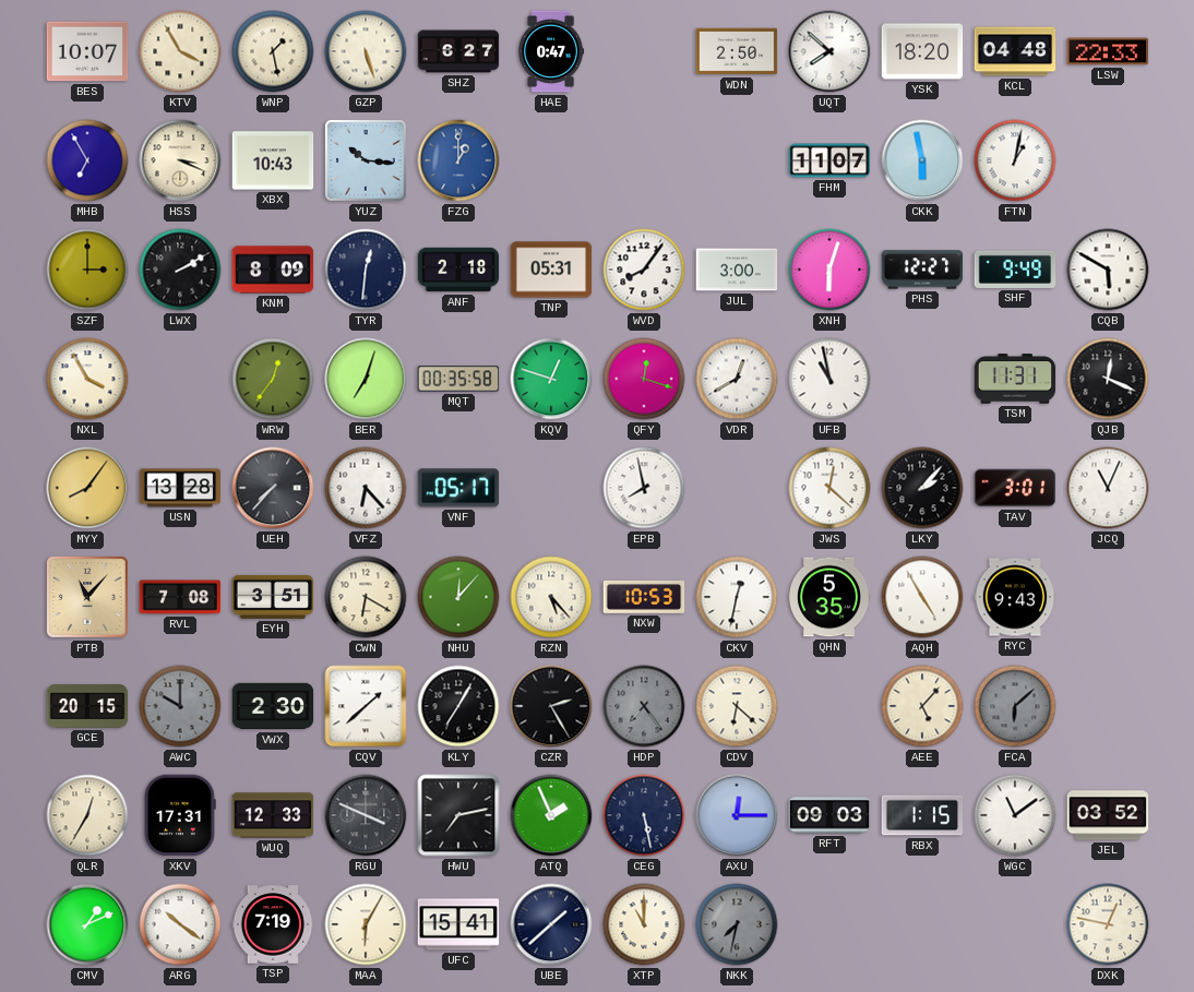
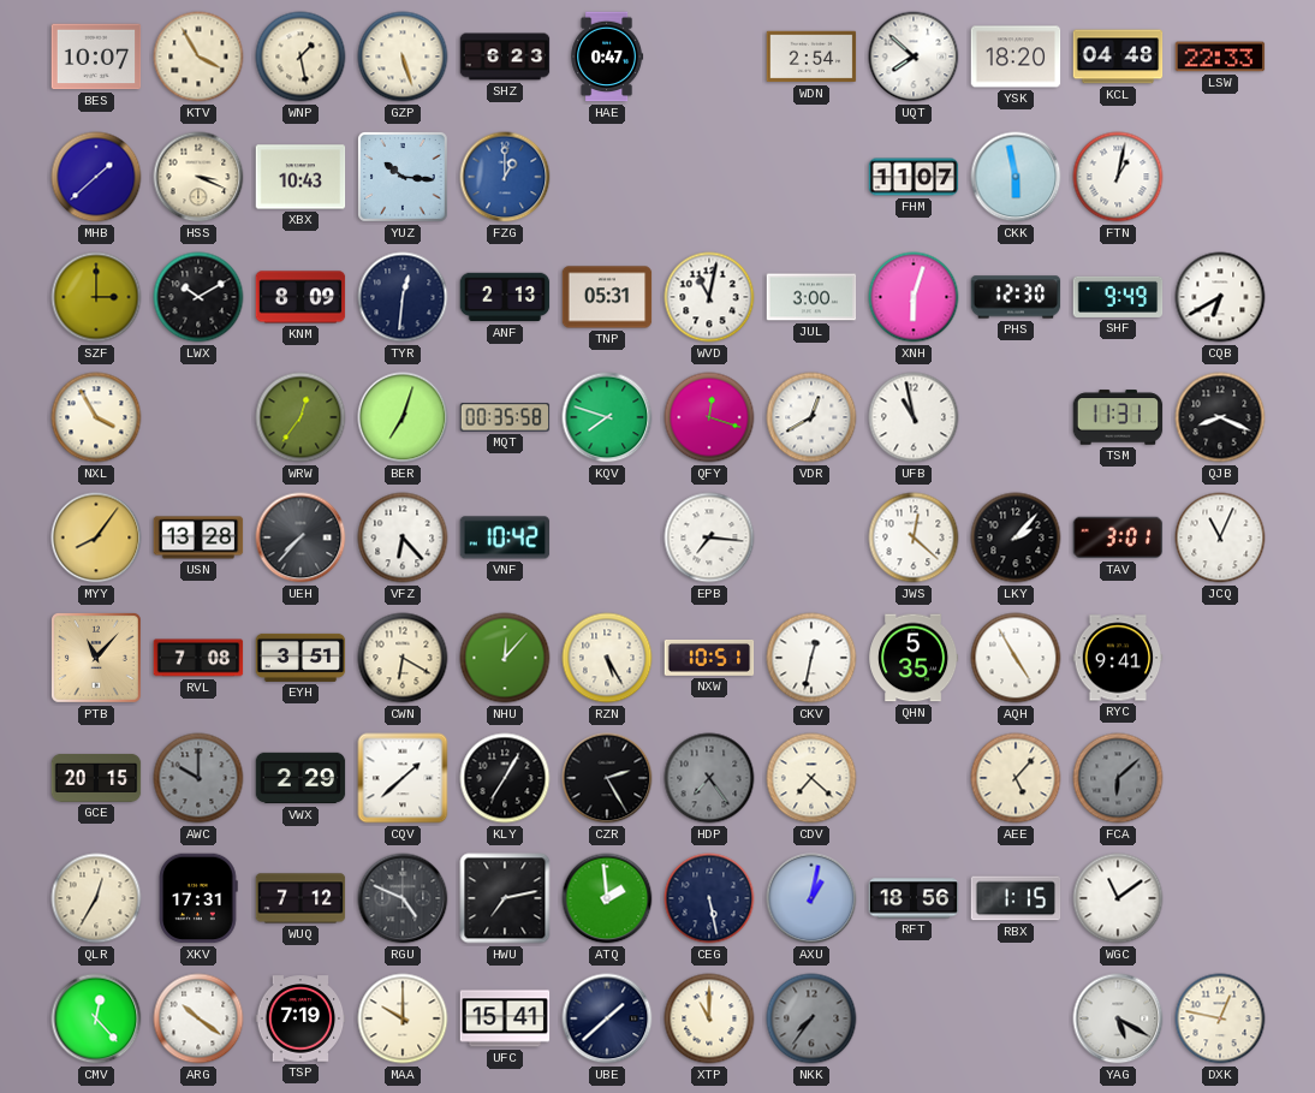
SHZ: 6:27 -> 6:23 (505, 57)
WDN: 2:50 -> 2:54 (811, 57)
MHB: 6:55 -> 1:38 (96, 177)
LWX: 2:10 -> 10:10 (198, 297)
ANF: 2:18 -> 2:13 (505, 297)
WVD: 8:06 -> 11:02 (709, 297)
PHS: 12:27 -> 12:30 (1016, 297)
CQB: 5:50 -> 6:40 (1220, 297)
KQV: 12:48 -> 7:48 (607, 417)
QJB: 12:19 -> 8:19 (1220, 417)
VNF: 05:17 -> 10:42 (505, 537)
EPB: 7:58 -> 7:16 (709, 537)
RZN: 5:23 -> 5:25 (607, 658)
NXW: 10:53 -> 10:51 (709, 658)
RYC: 9:43 -> 9:41 (1118, 658)
VWX: 2:30 -> 2:29 (301, 778)
CDV: 6:22 -> 7:22 (811, 778)
WUQ: 12:33 -> 7:12 (301, 898)
RGU: 3:49 -> 4:49 (403, 898)
ATQ: 1:56 -> 1:59 (607, 898)
AXU: 12:15 -> 1:02 (811, 898)
RFT: 09:03 -> 18:56 (914, 898)
JEL: 03:52 -> none (1108, 815)
CMV: 1:11 -> 12:23 (96, 1018)
MAA: 6:05 -> 10:00 (403, 1018)
NKK: 7:32 -> 7:36 (811, 1018)
YAG: none -> 5:20 (1118, 1018)
